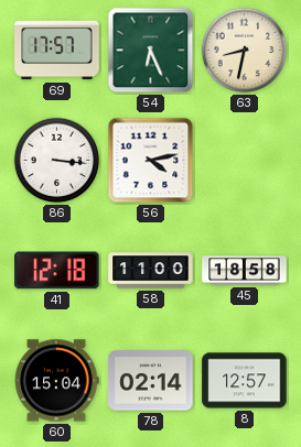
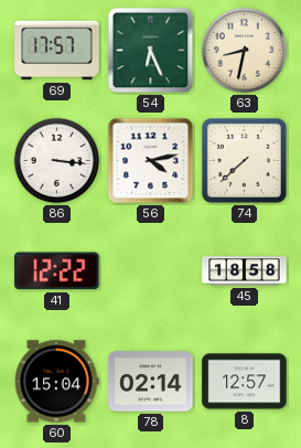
74: none -> 7:38 (244, 160)
41: 12:18 -> 12:22 (57, 271)
58: 11:00 -> none (151, 271)
